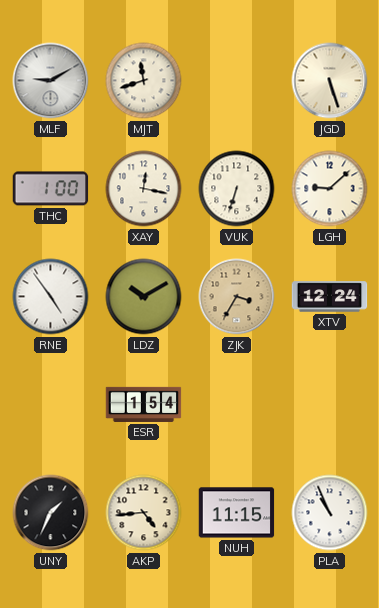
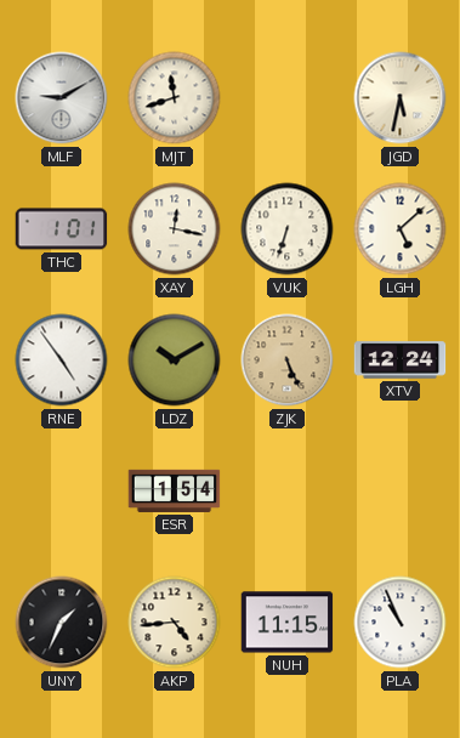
JGD: 5:27 -> 5:32 (401, 98)
THC: 1:00 -> 1:01 (62, 229)
LGH: 9:08 -> 5:08 (401, 229)
ZJK: 3:35 -> 5:26 (288, 361)
